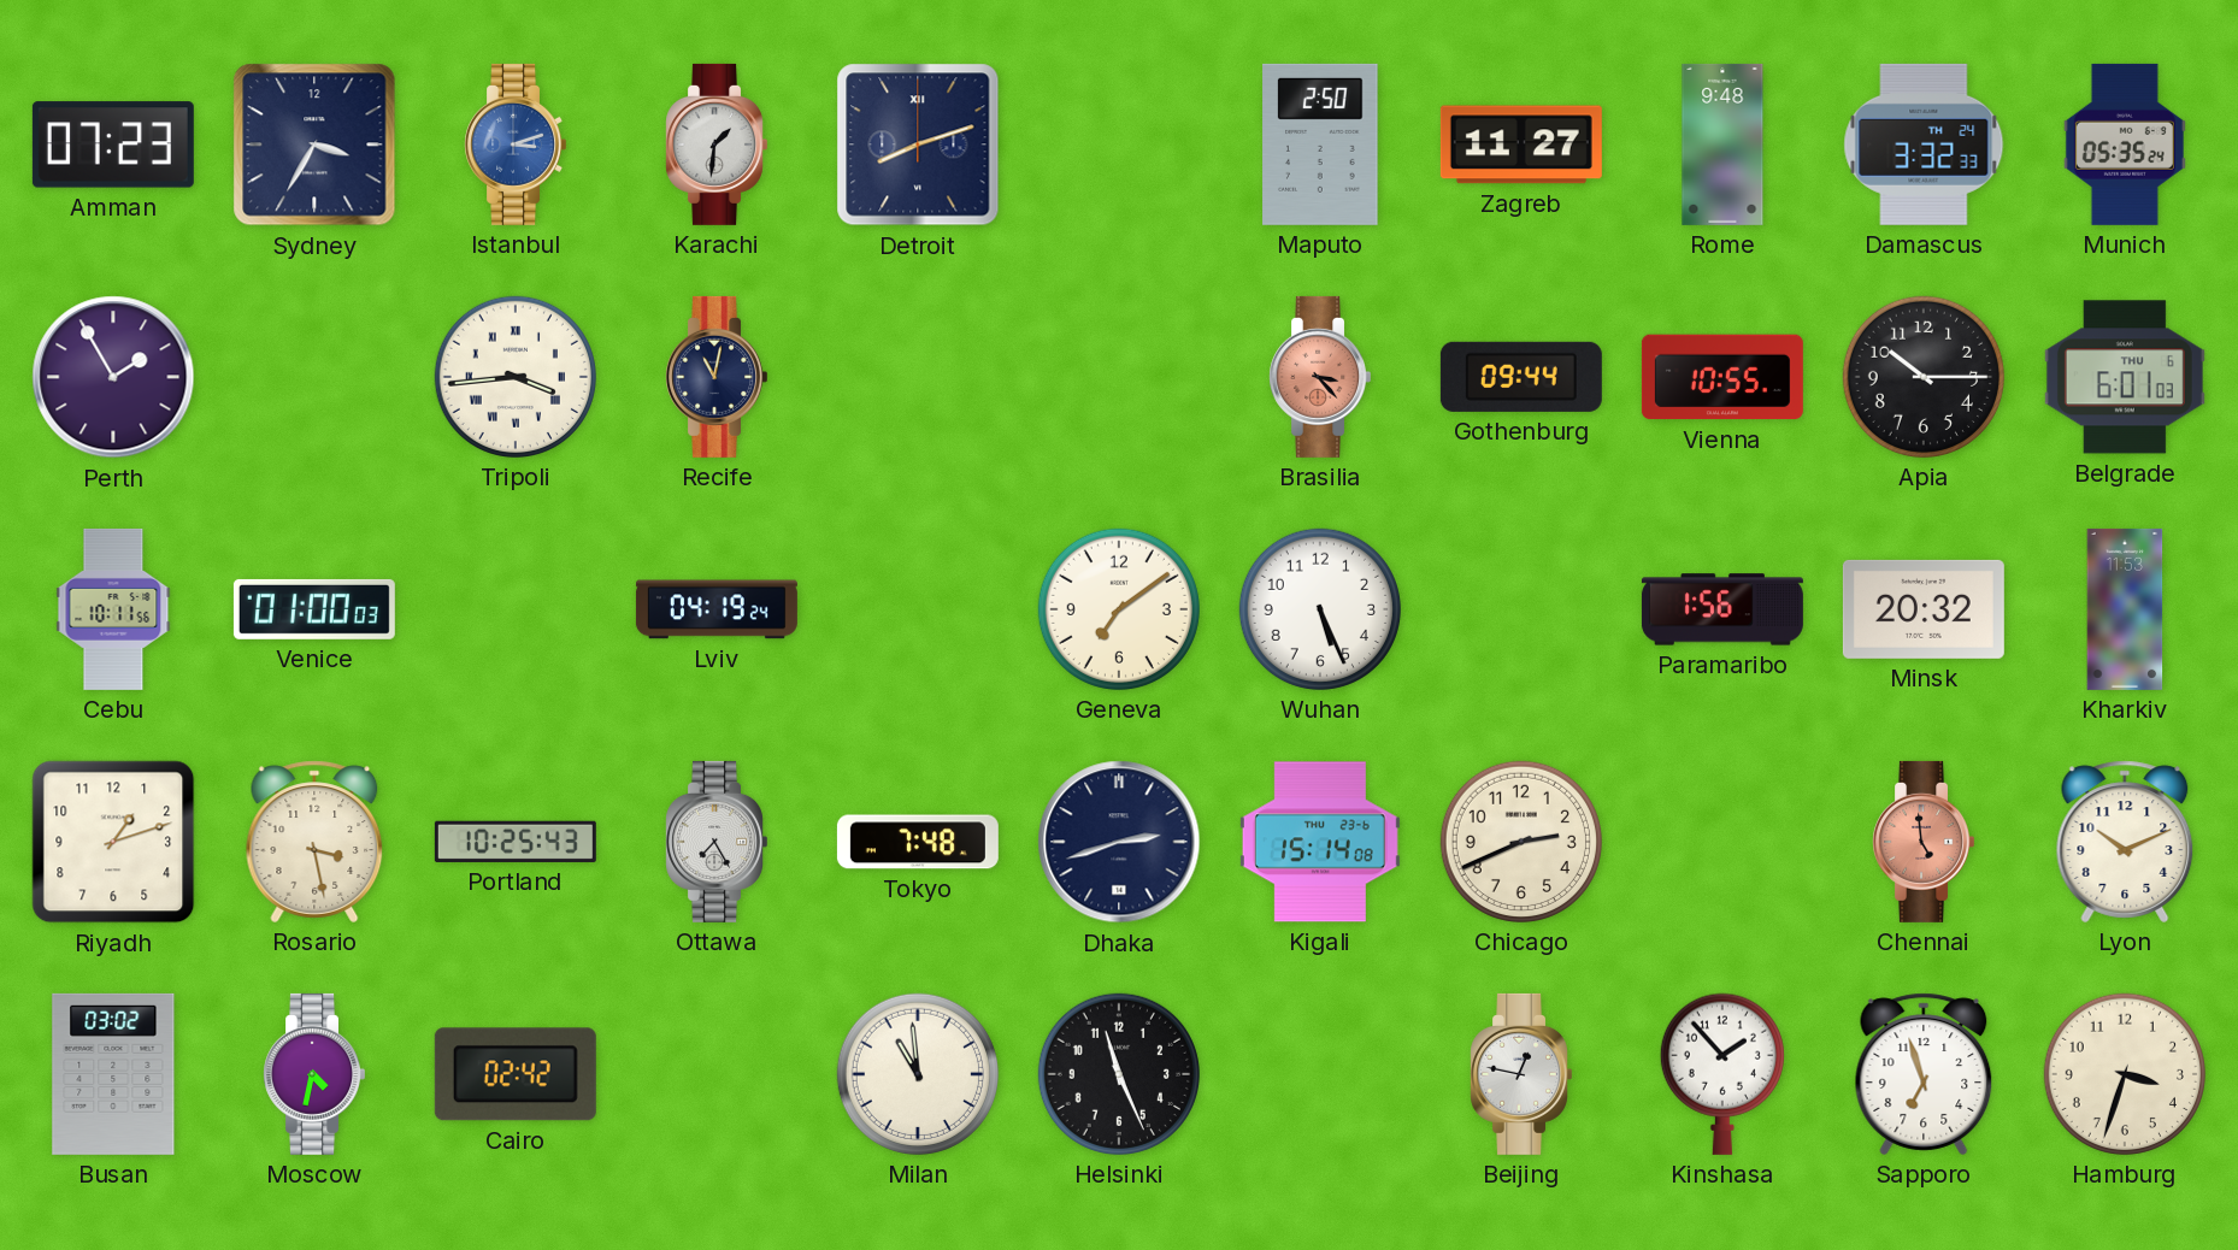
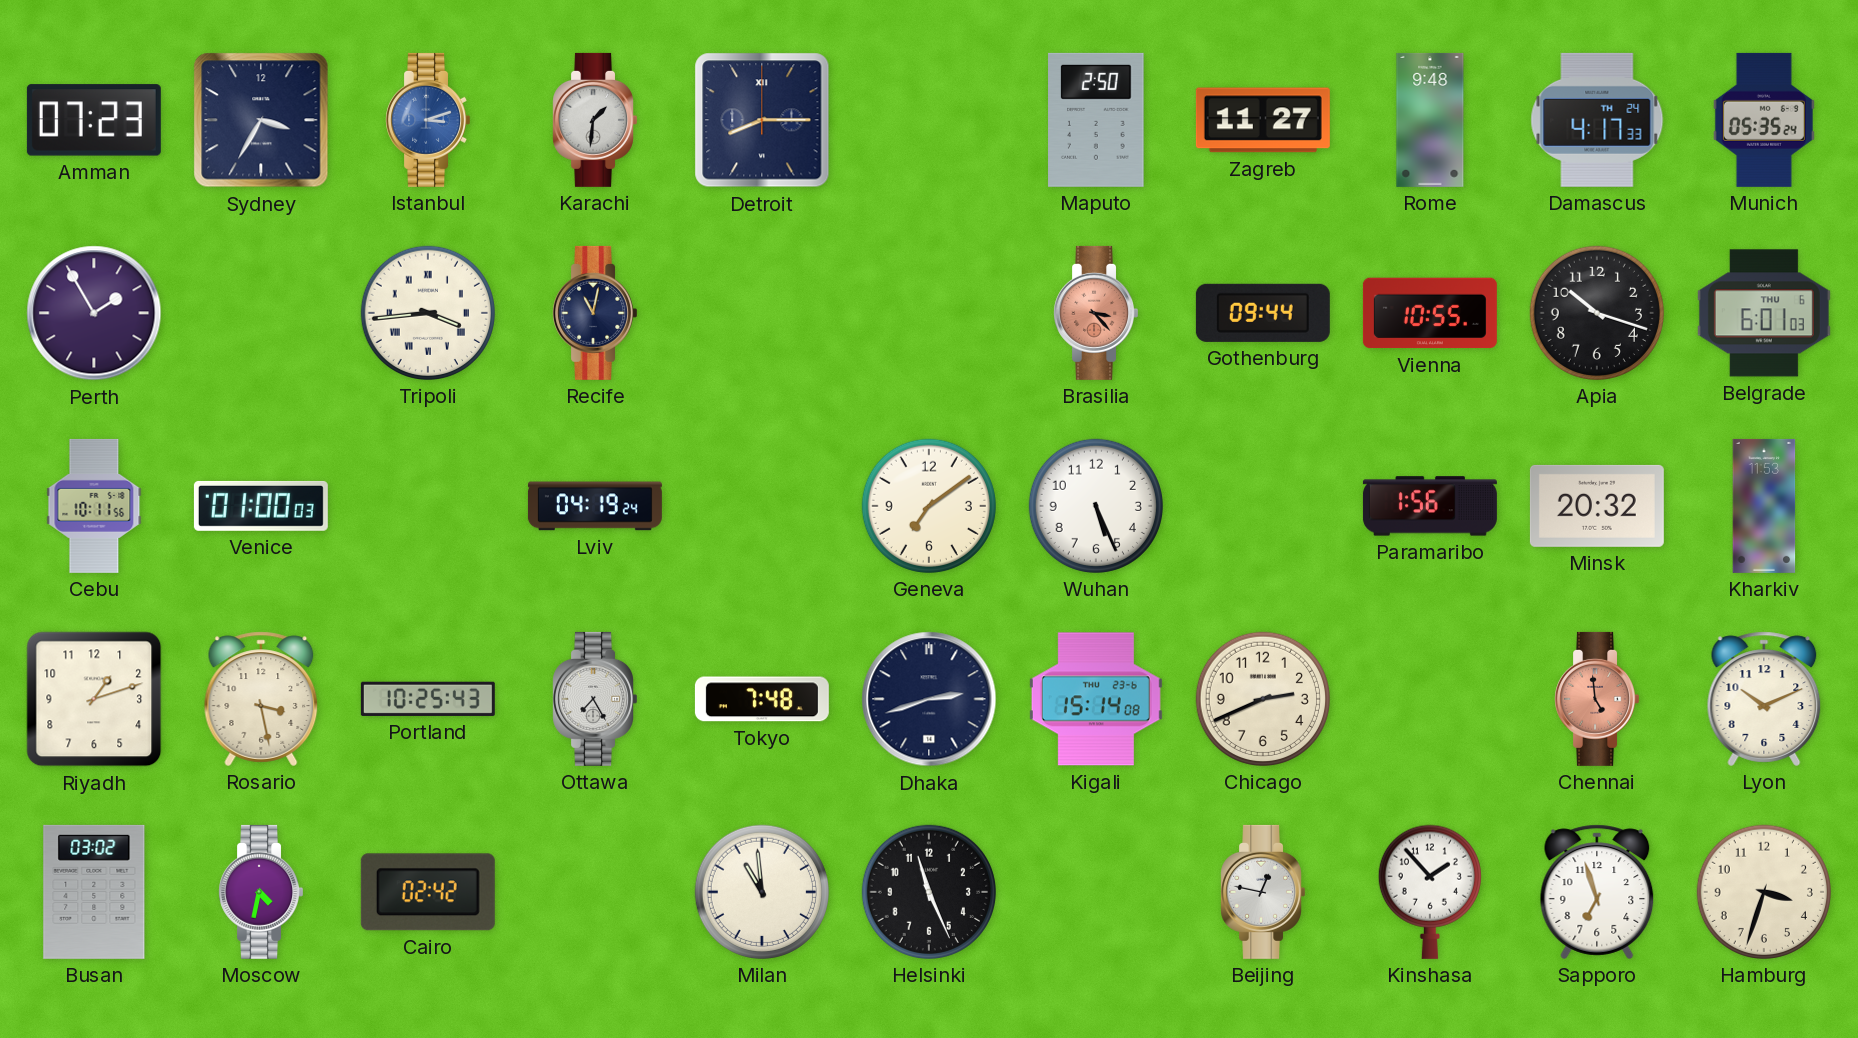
Detroit: 8:12 -> 8:15 (762, 120)
Damascus: 3:32 -> 4:17 (1597, 120)
Apia: 10:15 -> 10:18 (1597, 313)
